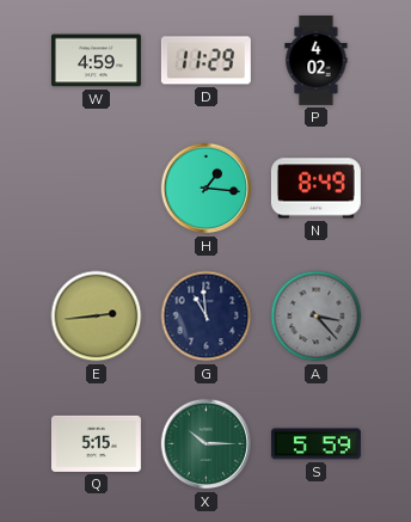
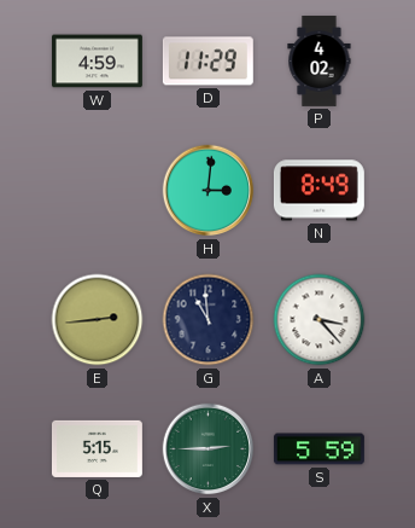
H: 1:16 -> 3:01 (209, 191)
A dial: grey -> white (320, 320)
X: 10:15 -> 2:45 (209, 449)
